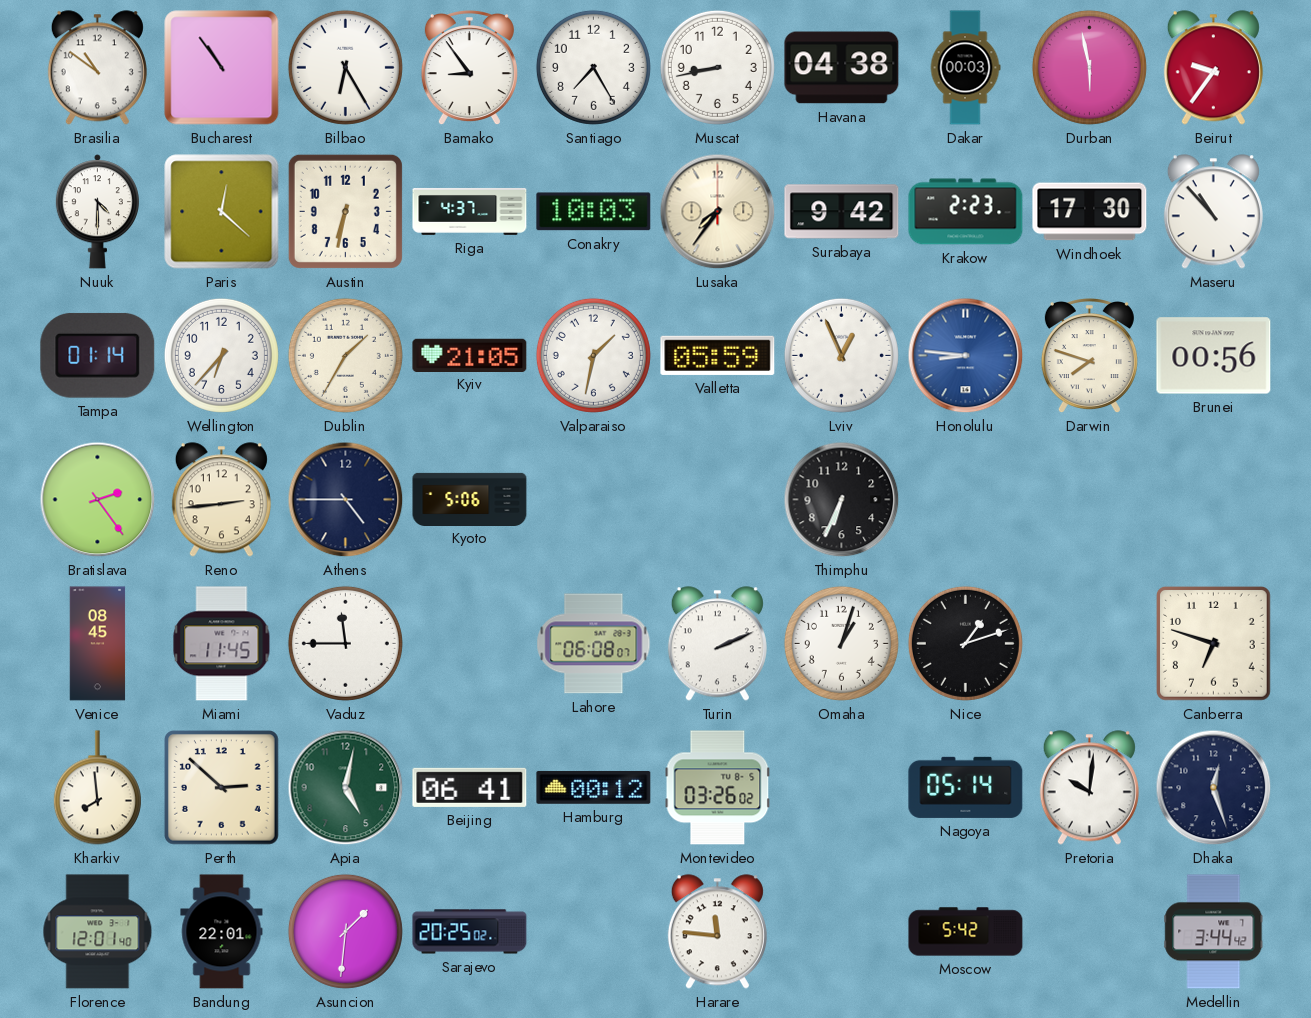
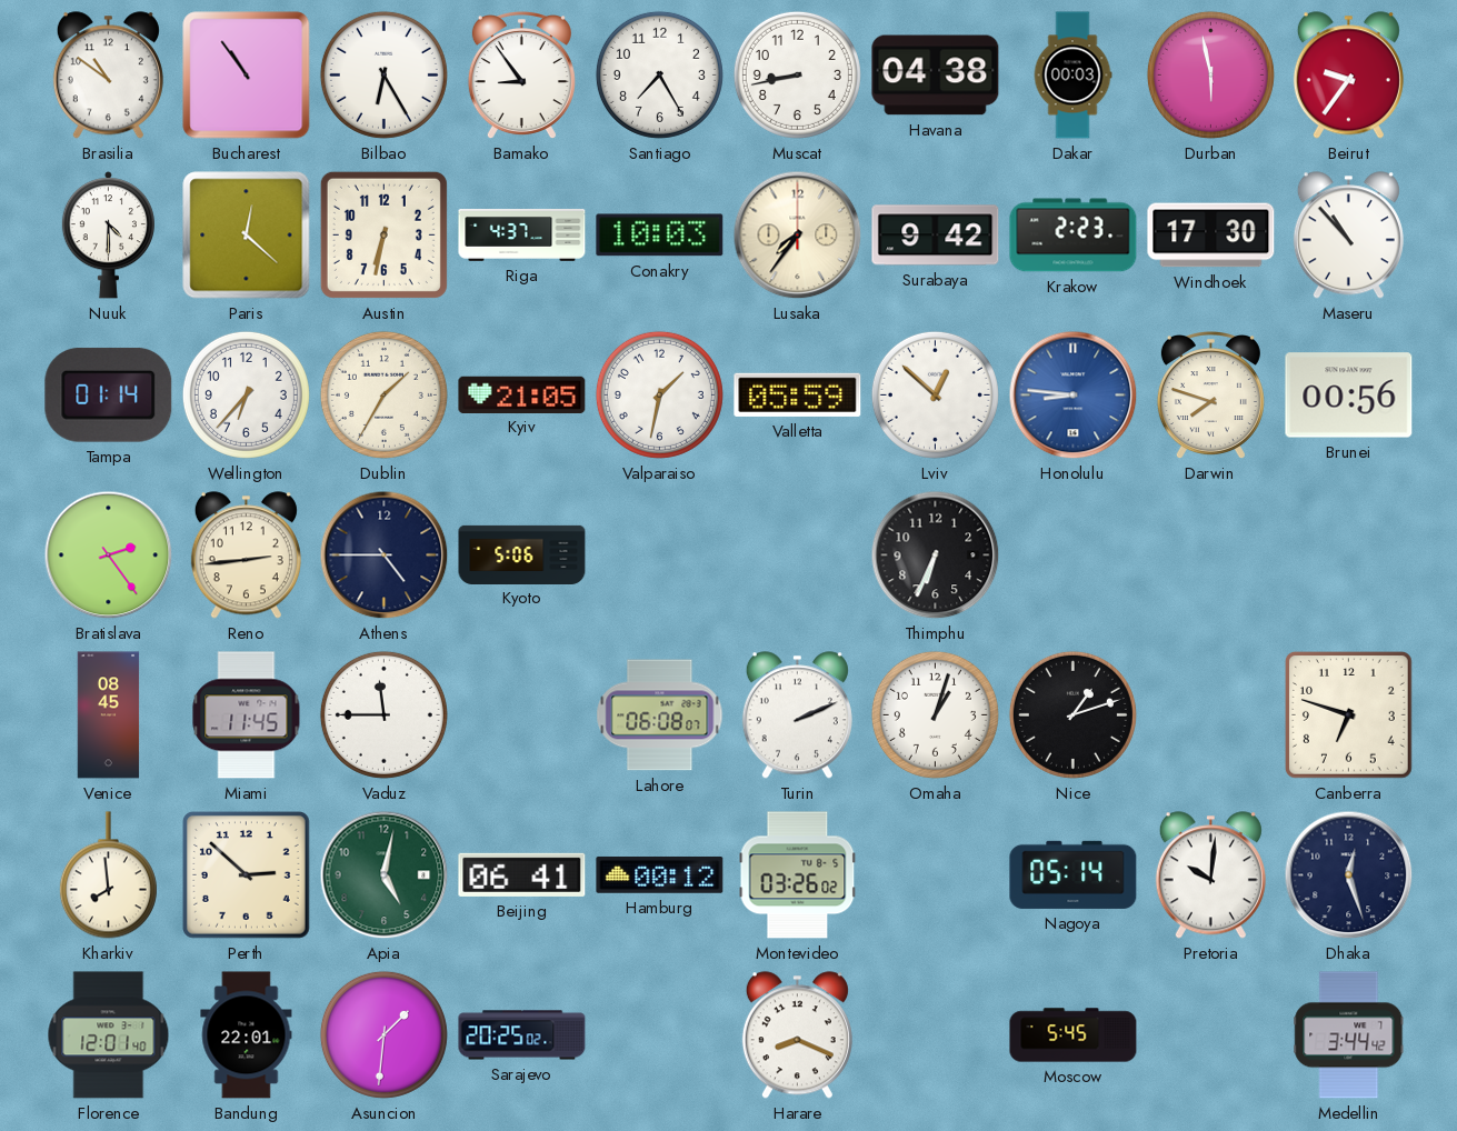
Lviv: 12:56 -> 12:52 (935, 394)
Harare: 11:46 -> 8:19 (797, 1035)
Moscow: 5:42 -> 5:45 (1074, 1035)
